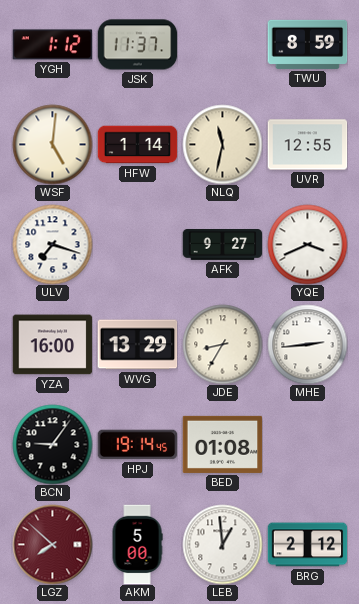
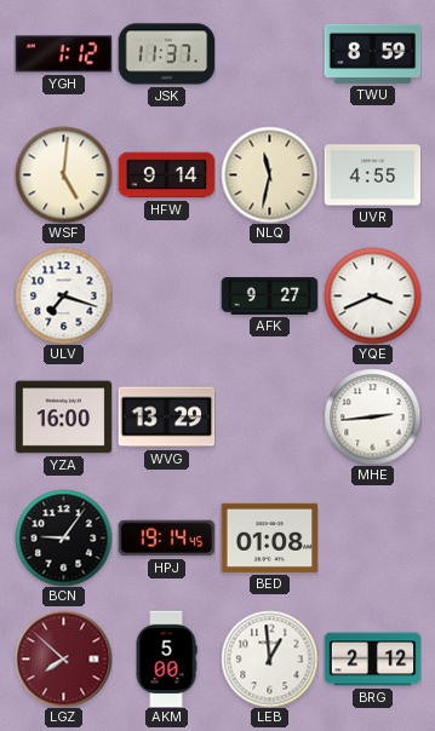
HFW: 1:14 -> 9:14 (166, 175)
UVR: 12:55 -> 4:55 (372, 175)
JDE: 8:35 -> none (222, 344)
